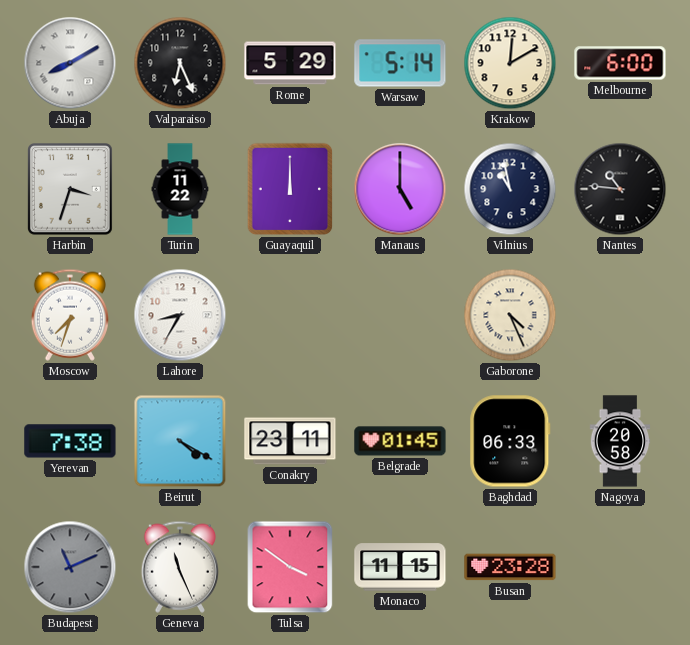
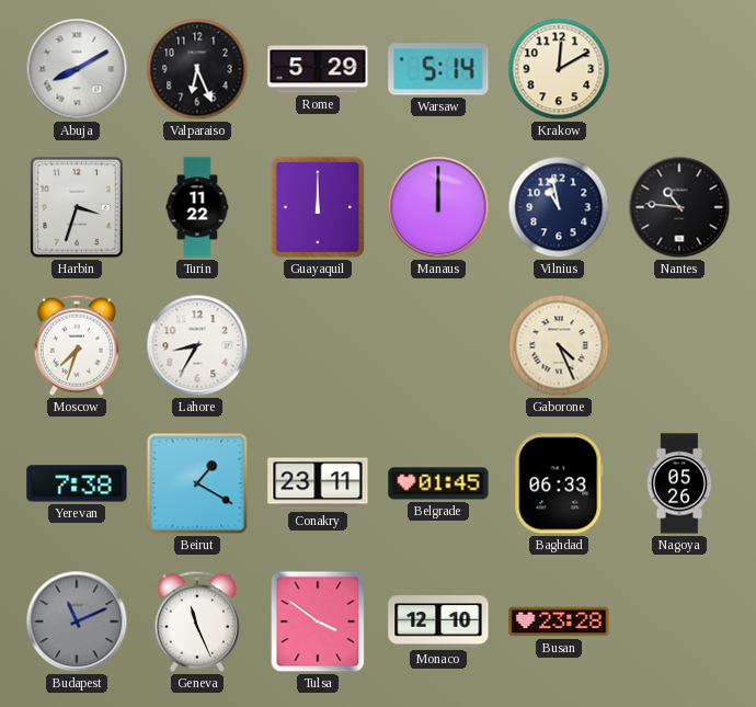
Melbourne: 6:00 -> none (620, 63)
Manaus: 5:00 -> 12:00 (438, 207)
Beirut: 4:20 -> 1:20 (197, 483)
Nagoya: 20:58 -> 05:26 (679, 483)
Monaco: 11:15 -> 12:10 (438, 622)
